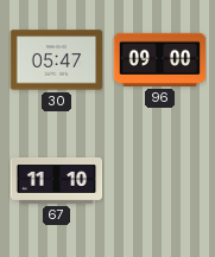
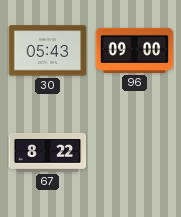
30: 05:47 -> 05:43 (47, 51)
67: 11:10 -> 8:22 (47, 152)
